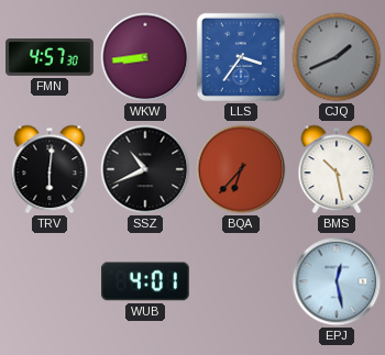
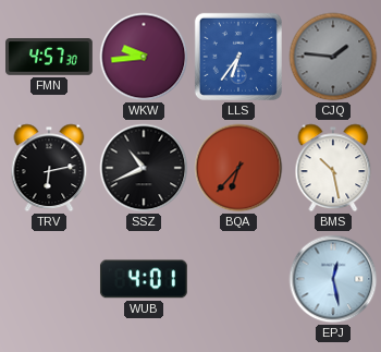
WKW: 8:44 -> 9:44 (144, 57)
LLS: 3:36 -> 6:36 (238, 57)
CJQ: 1:41 -> 1:46 (333, 57)
TRV: 6:01 -> 6:13 (49, 168)
